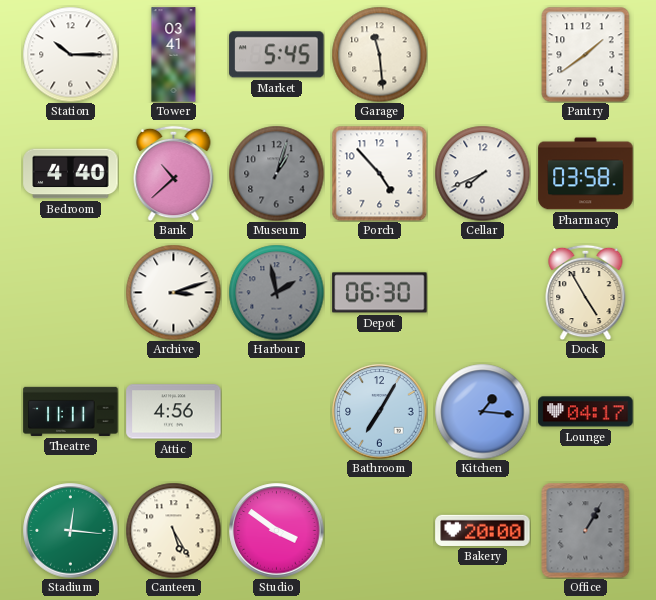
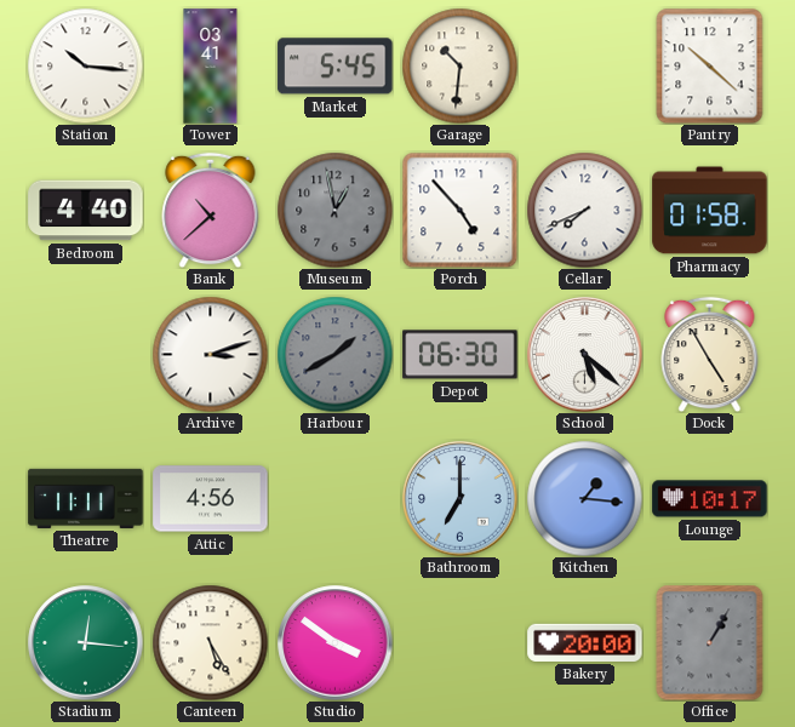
Station: 10:15 -> 10:16 (85, 65)
Garage: 11:29 -> 10:31 (459, 65)
Pantry: 1:39 -> 10:22 (710, 65)
Museum: 1:03 -> 12:58 (334, 210)
Pharmacy: 03:58 -> 01:58 (710, 211)
Harbour: 1:58 -> 1:40 (334, 354)
School: none -> 5:22 (585, 355)
Bathroom: 7:05 -> 7:00 (461, 499)
Lounge: 04:17 -> 10:17 (710, 499)
